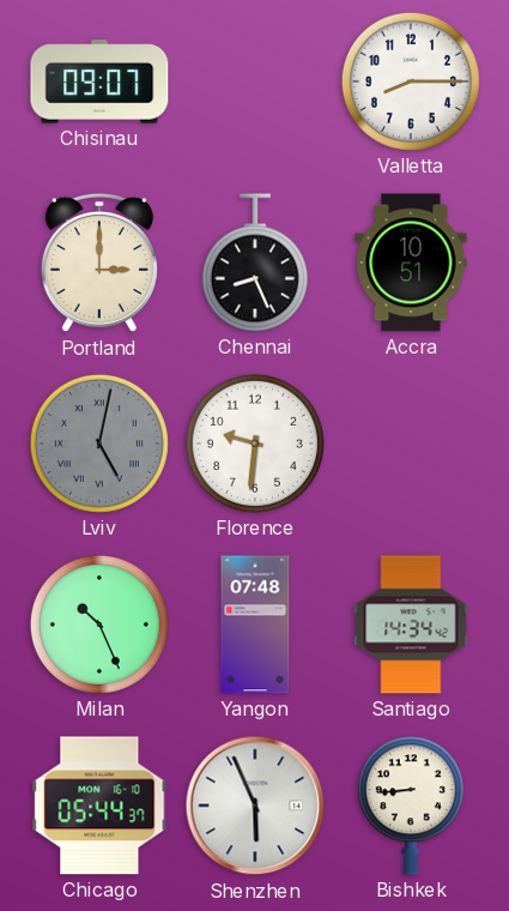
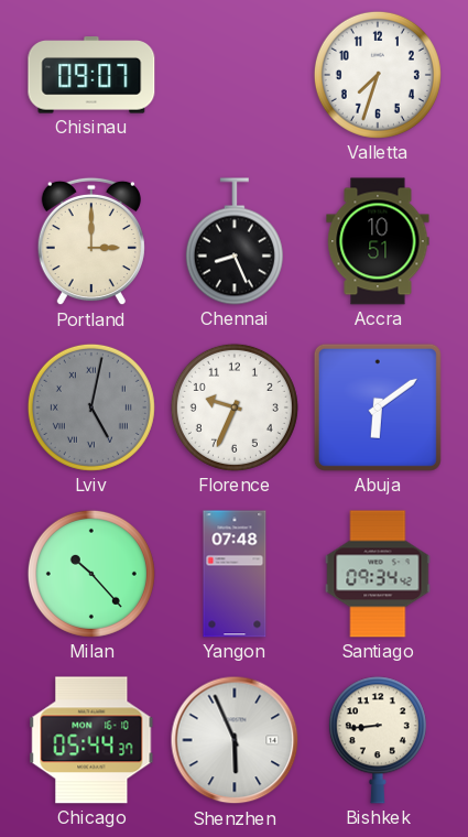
Valletta: 8:15 -> 7:33 (378, 75)
Florence: 9:31 -> 9:34 (235, 407)
Abuja: none -> 6:09 (378, 407)
Milan: 10:26 -> 10:23 (91, 574)
Santiago: 14:34 -> 09:34 (378, 574)
